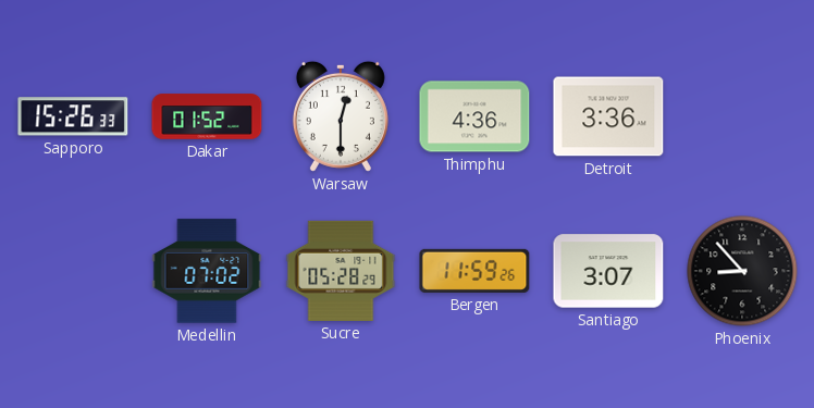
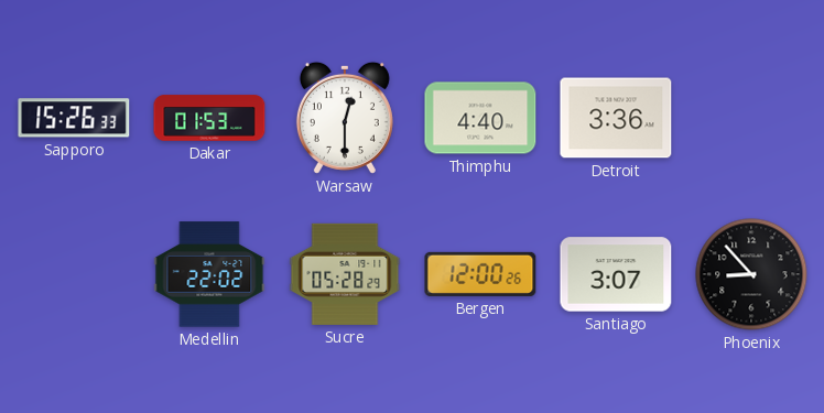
Dakar: 01:52 -> 01:53 (209, 118)
Thimphu: 4:36 -> 4:40 (480, 118)
Medellin: 07:02 -> 22:02 (209, 274)
Bergen: 11:59 -> 12:00 (480, 274)
